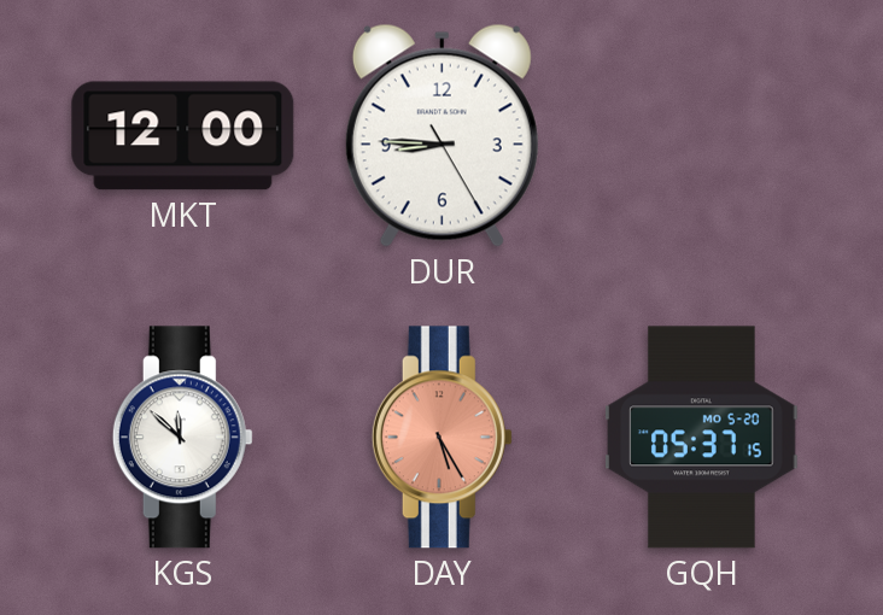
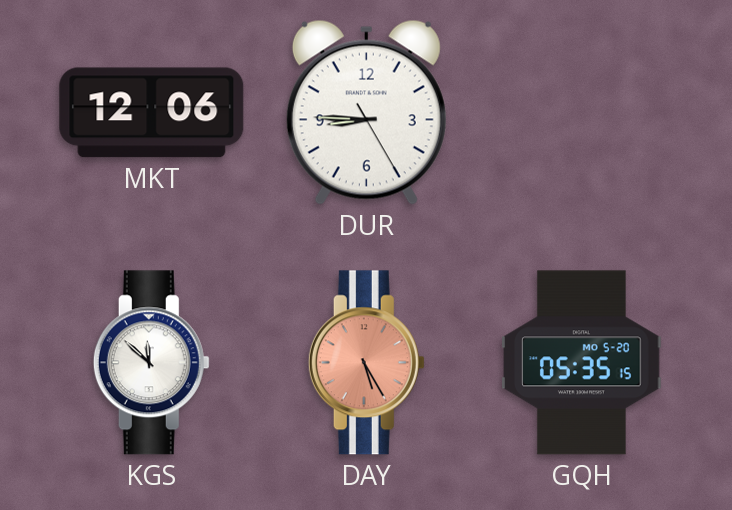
MKT: 12:00 -> 12:06 (152, 113)
GQH: 05:37 -> 05:35 (582, 363)
